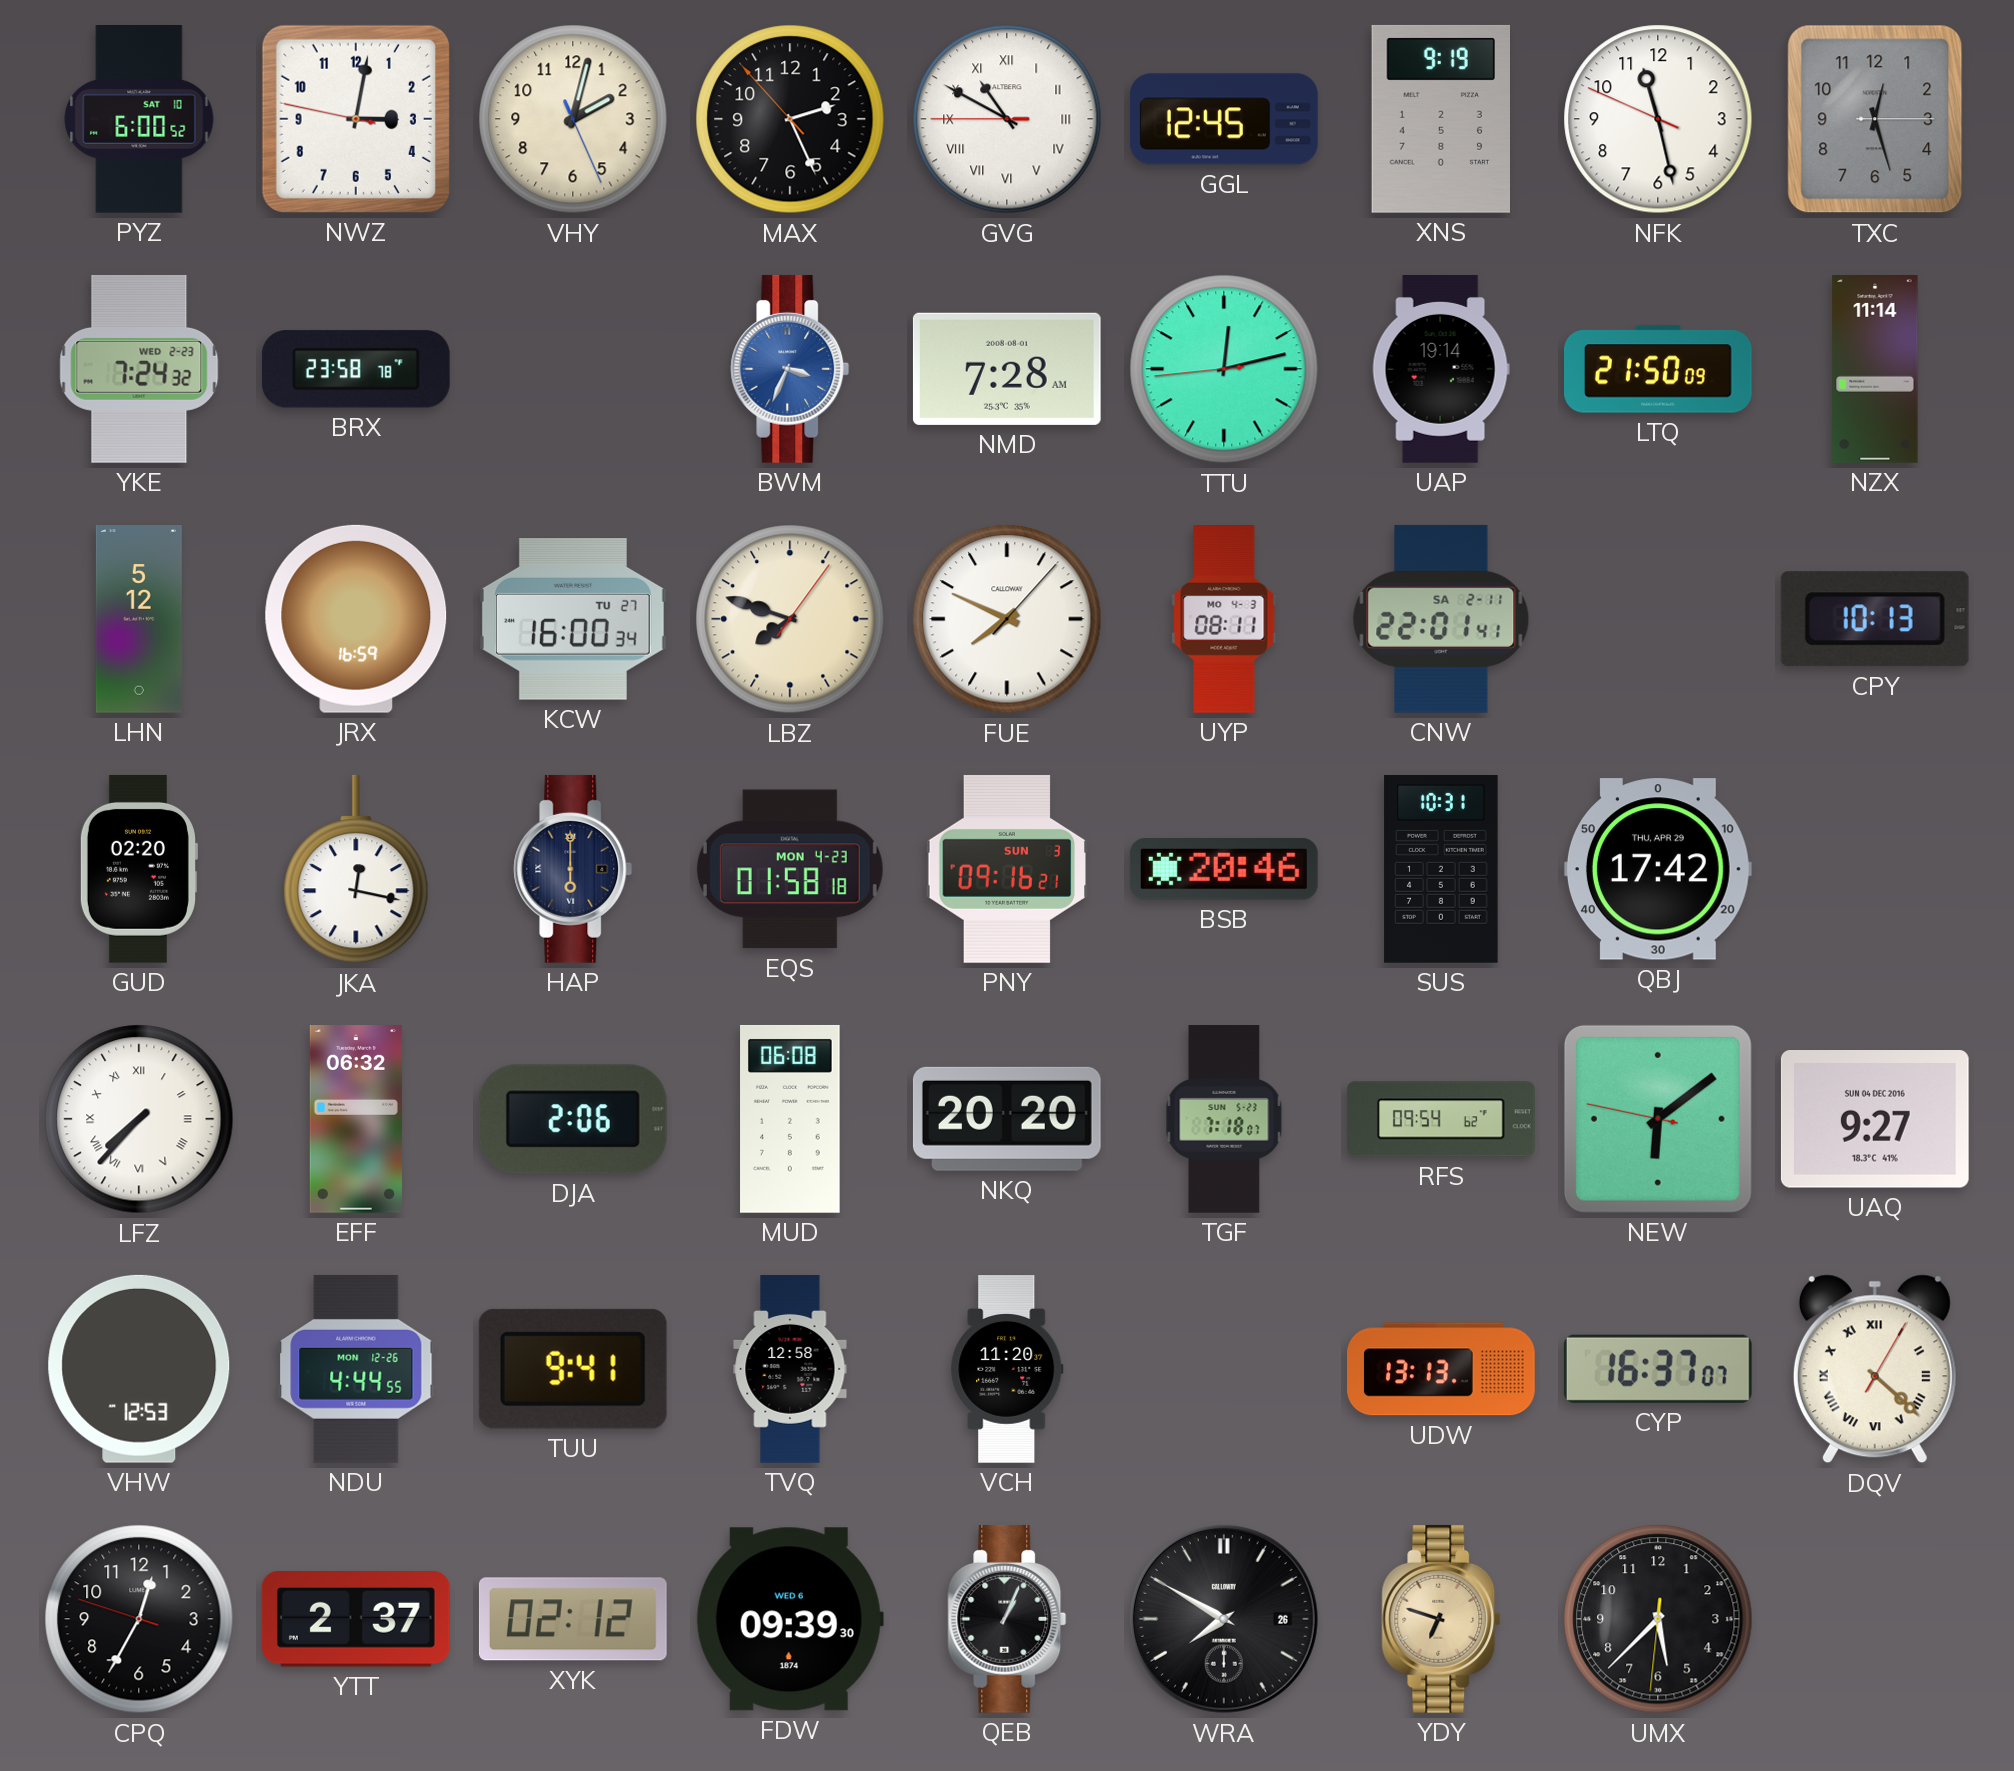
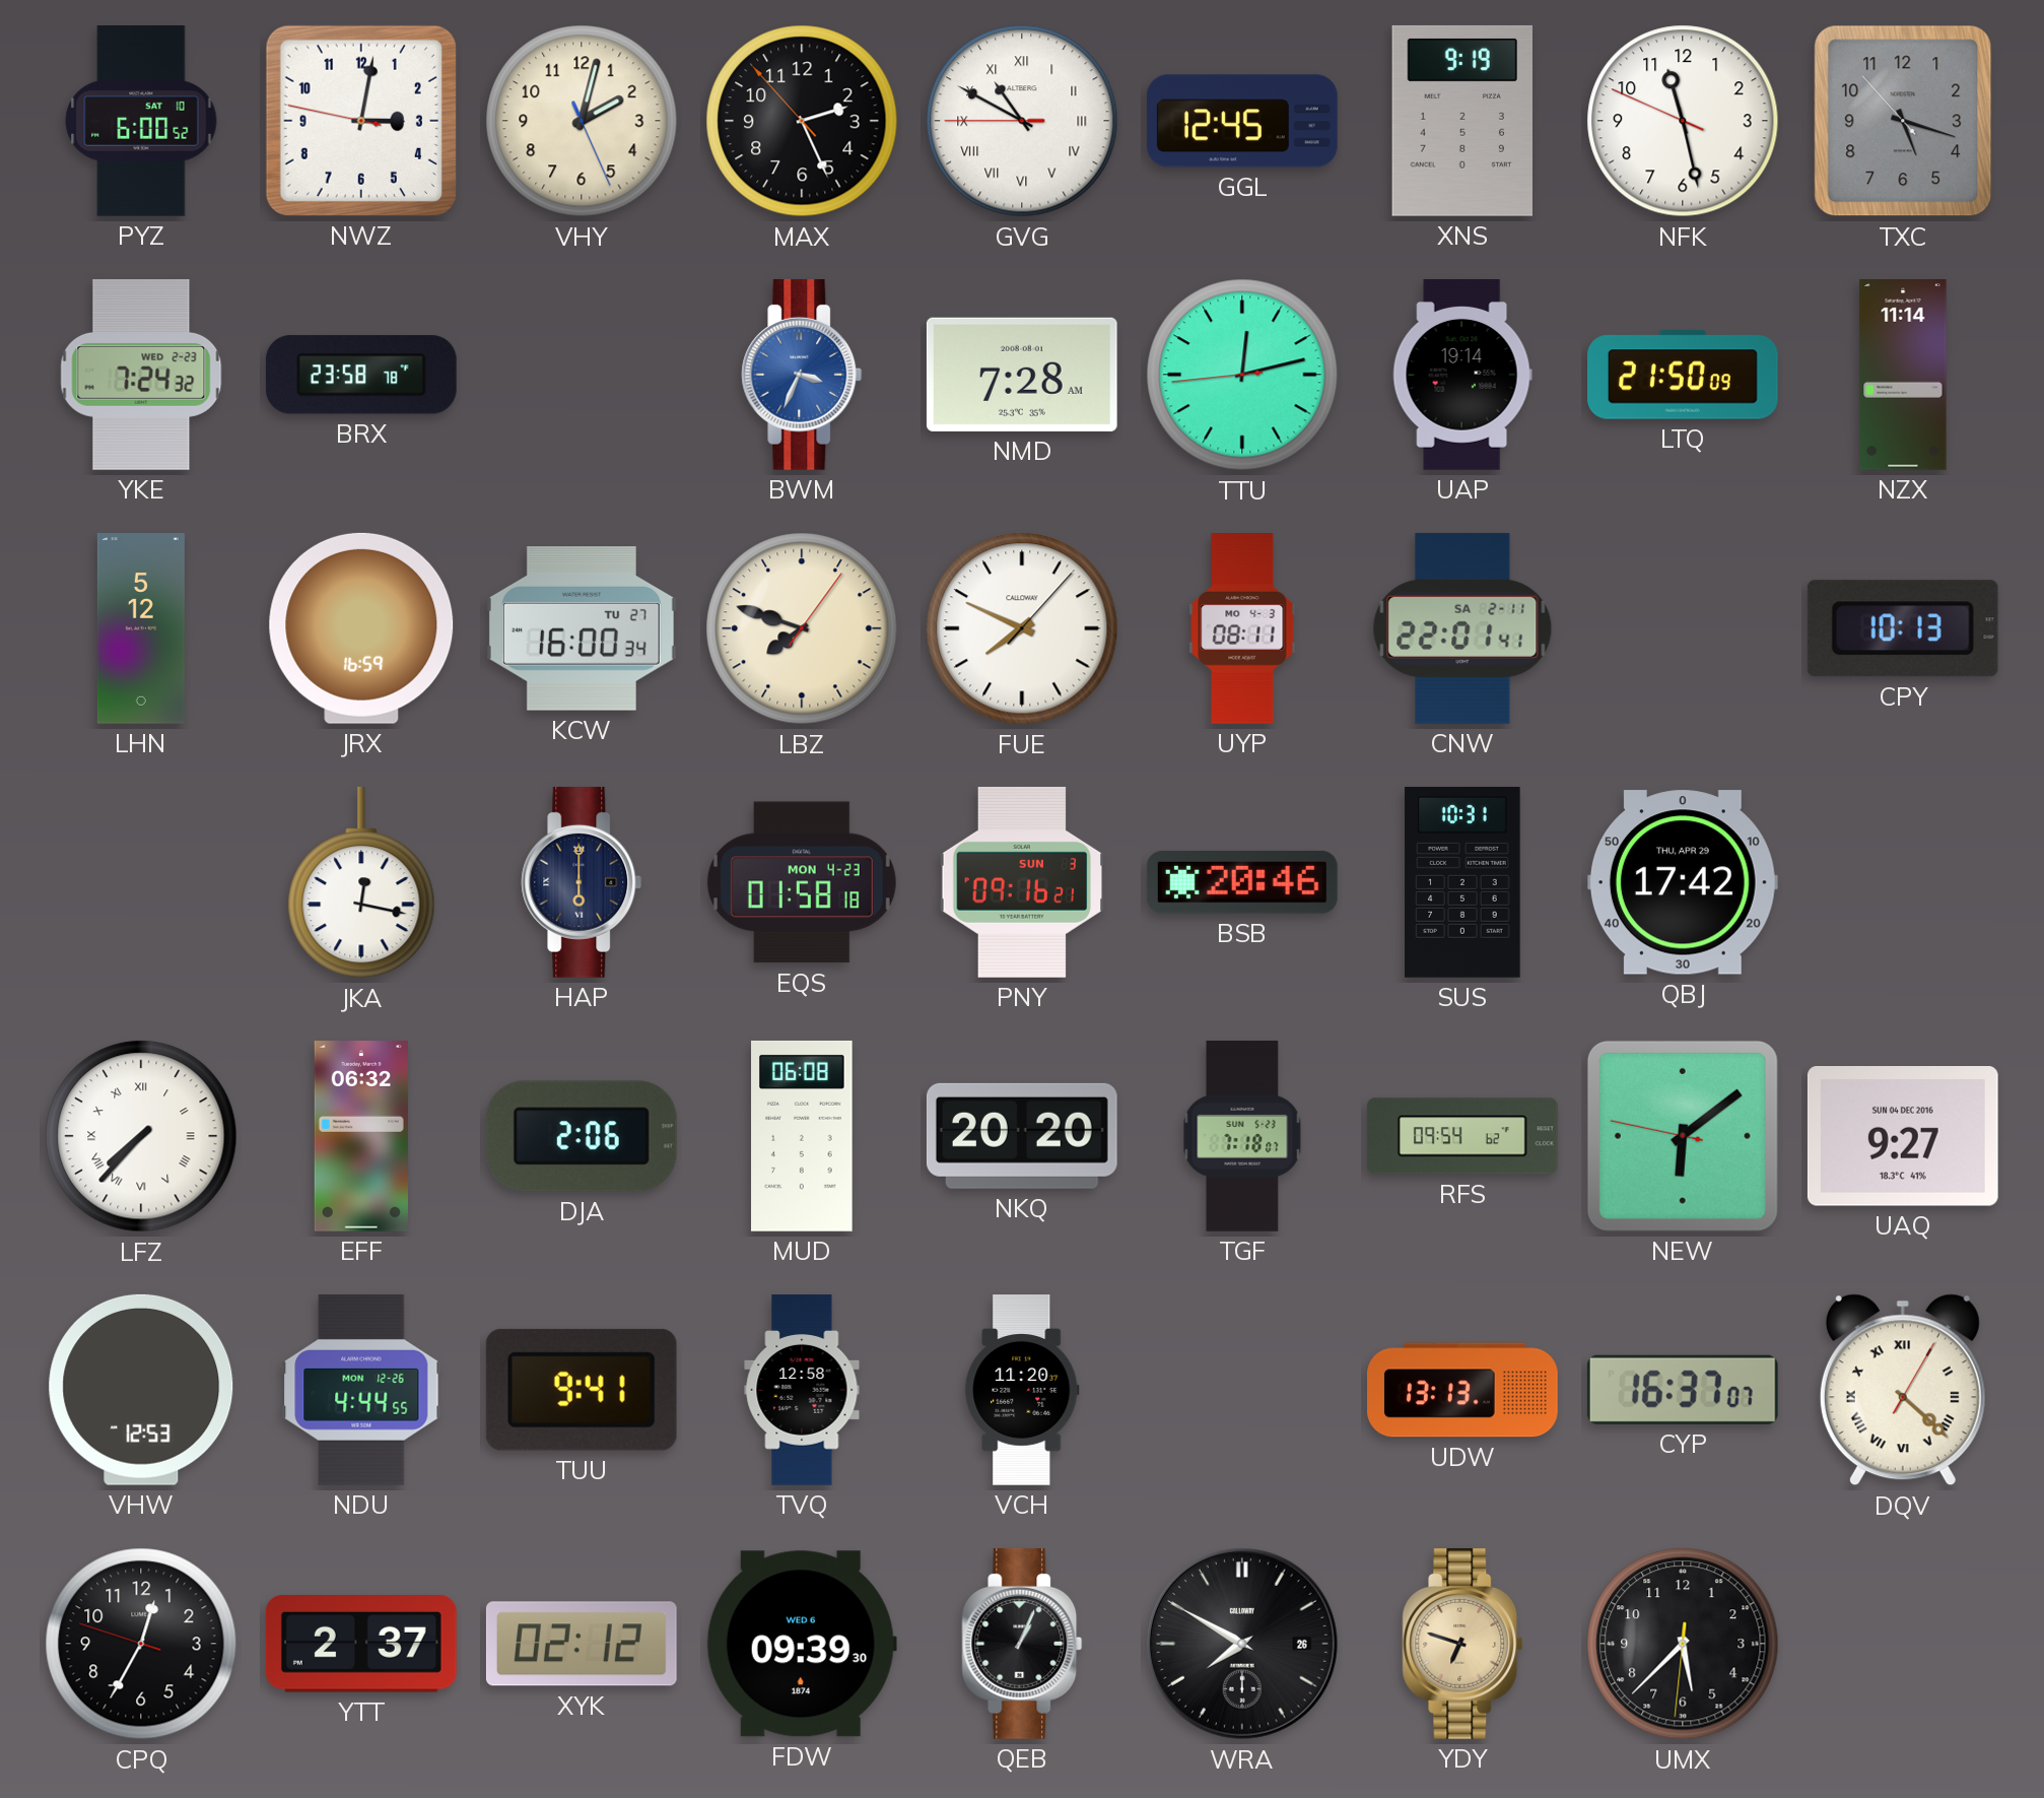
TXC: 12:27 -> 5:17 (1903, 121)
GUD: 02:20 -> none (138, 869)
